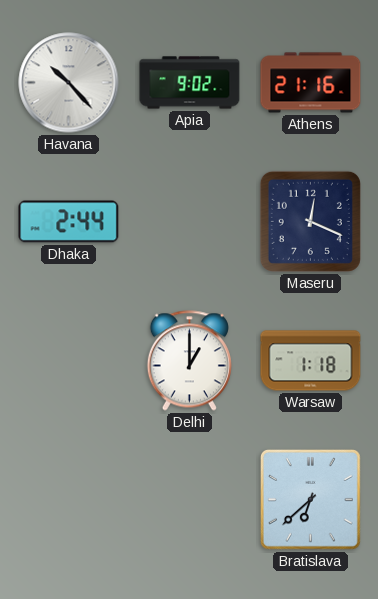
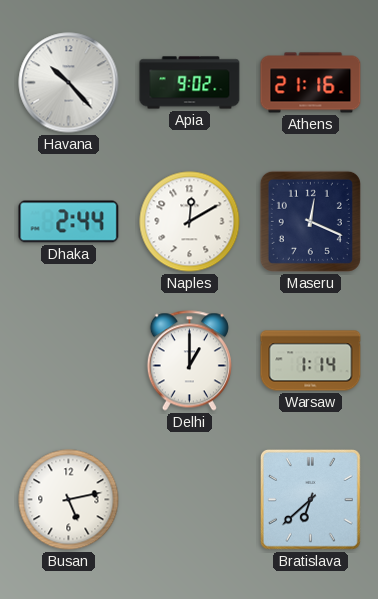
Naples: none -> 12:10 (190, 222)
Warsaw: 1:18 -> 1:14 (311, 361)
Busan: none -> 5:13 (69, 500)
